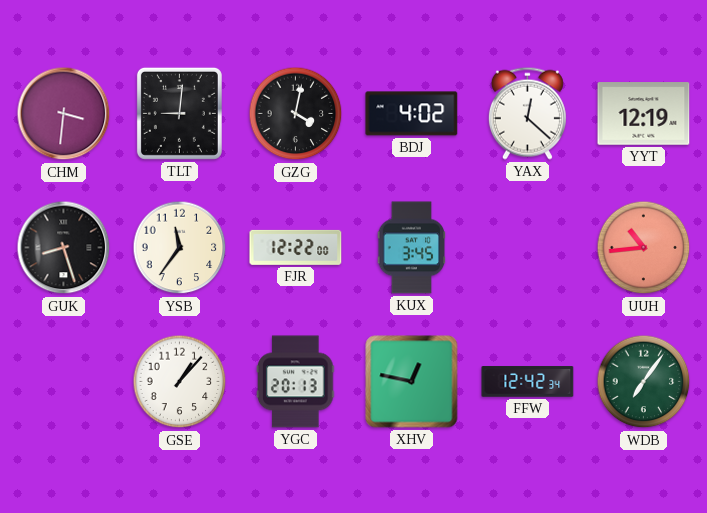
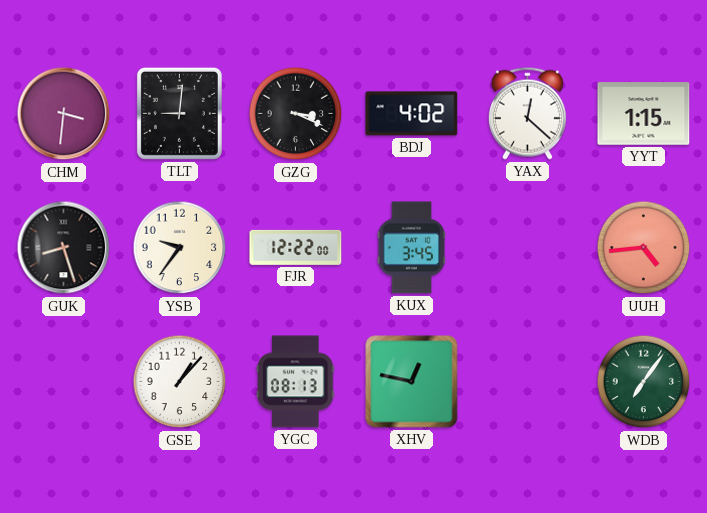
GZG: 4:02 -> 3:19 (296, 114)
YYT: 12:19 -> 1:15 (644, 114)
YSB: 11:36 -> 9:36 (180, 248)
UUH: 10:44 -> 4:44 (644, 248)
YGC: 20:13 -> 08:13 (296, 382)
FFW: 12:42 -> none (528, 382)
